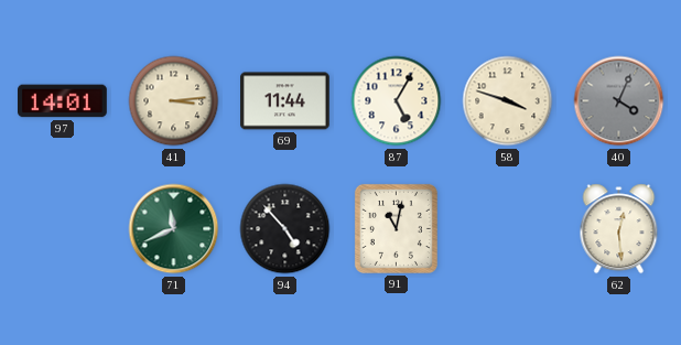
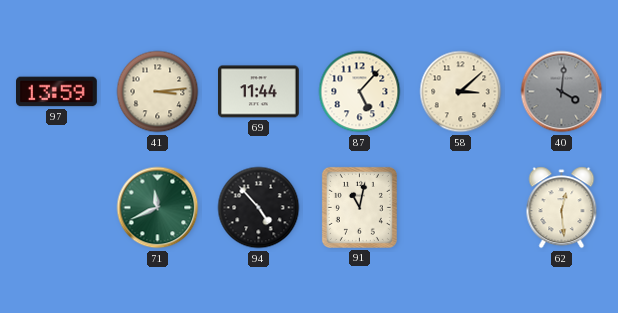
97: 14:01 -> 13:59 (57, 92)
87: 5:05 -> 5:07 (360, 92)
58: 3:48 -> 3:08 (461, 92)
40: 4:04 -> 4:01 (562, 92)
